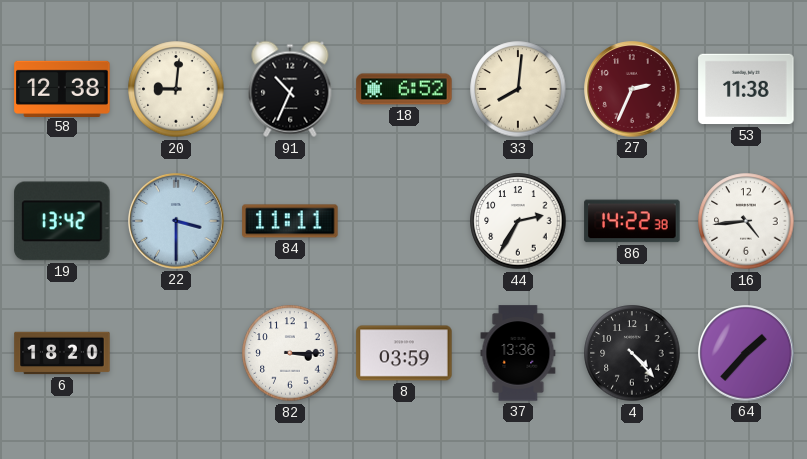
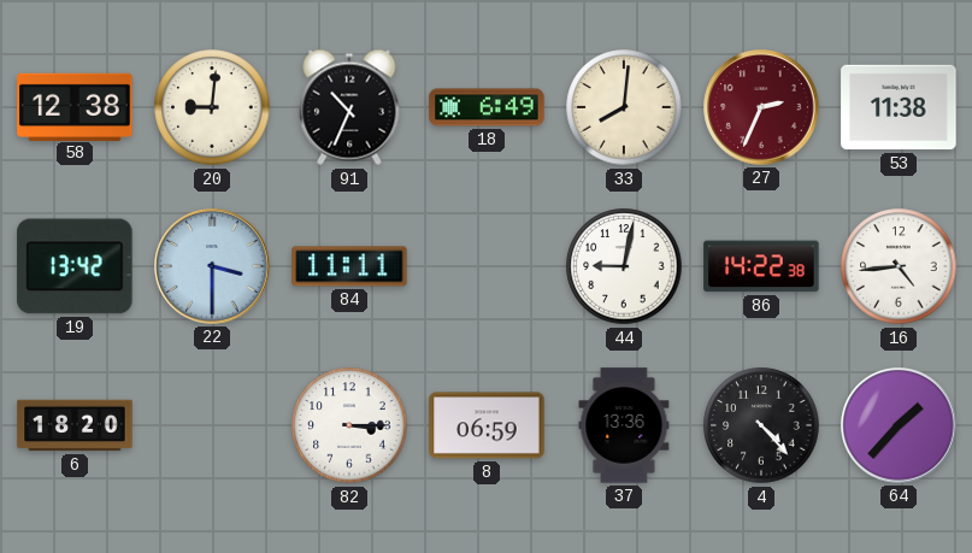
18: 6:52 -> 6:49 (487, 107)
44: 2:35 -> 9:02 (624, 266)
8: 03:59 -> 06:59 (487, 425)
